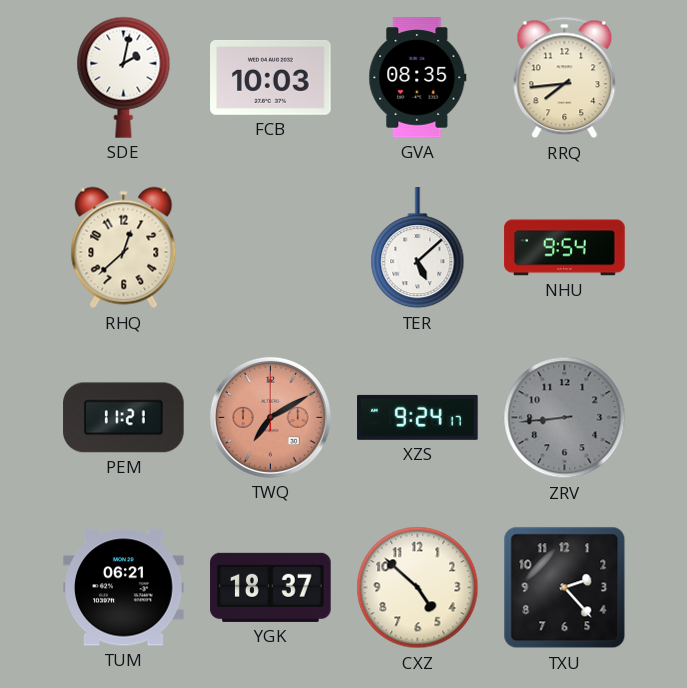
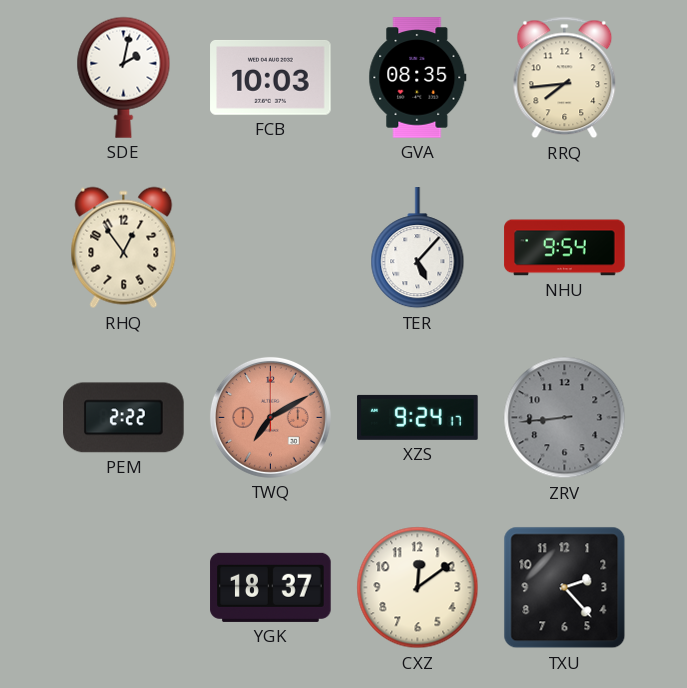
RHQ: 12:38 -> 12:54 (124, 248)
TER: 5:08 -> 5:07 (418, 248)
PEM: 11:21 -> 2:22 (124, 418)
TUM: 06:21 -> none (124, 588)
CXZ: 4:52 -> 12:09 (418, 588)
